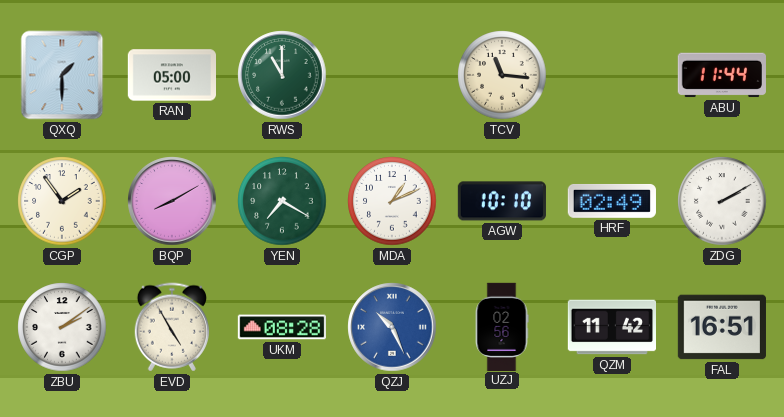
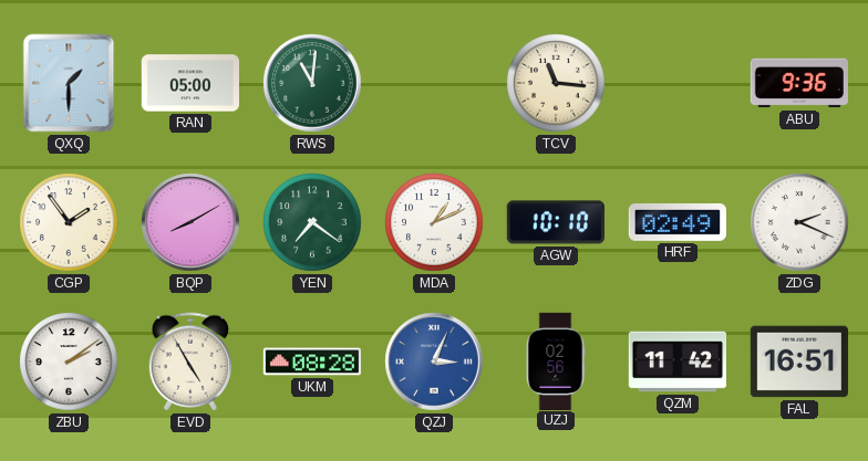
RWS: 11:00 -> 11:01 (312, 83)
ABU: 11:44 -> 9:36 (799, 83)
YEN: 7:20 -> 7:21 (312, 222)
ZDG: 2:10 -> 2:19 (799, 222)
QZJ: 10:26 -> 3:04 (434, 362)
